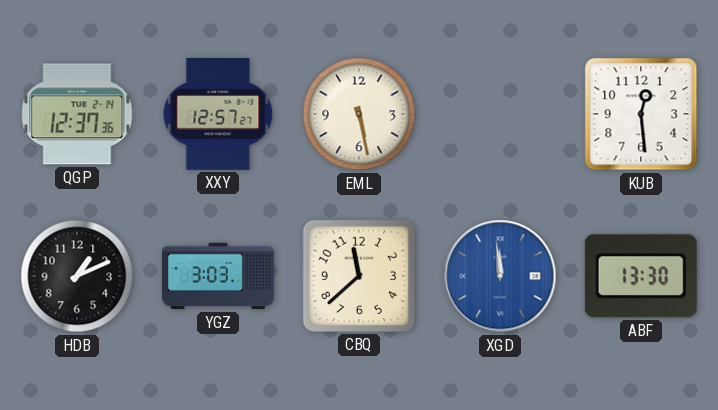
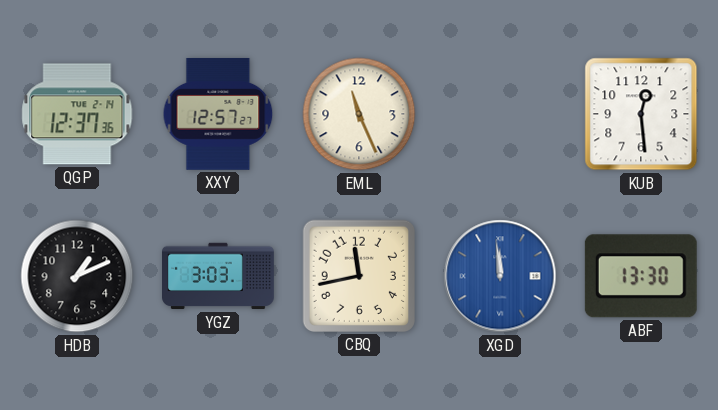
EML: 5:28 -> 11:26 (359, 114)
CBQ: 11:38 -> 11:43 (359, 276)
